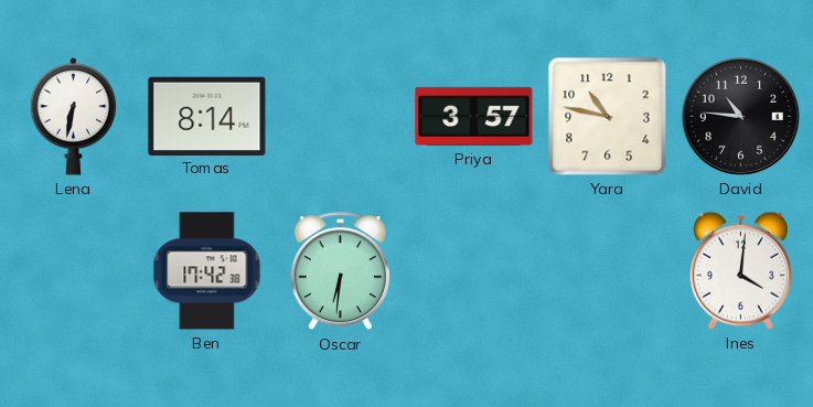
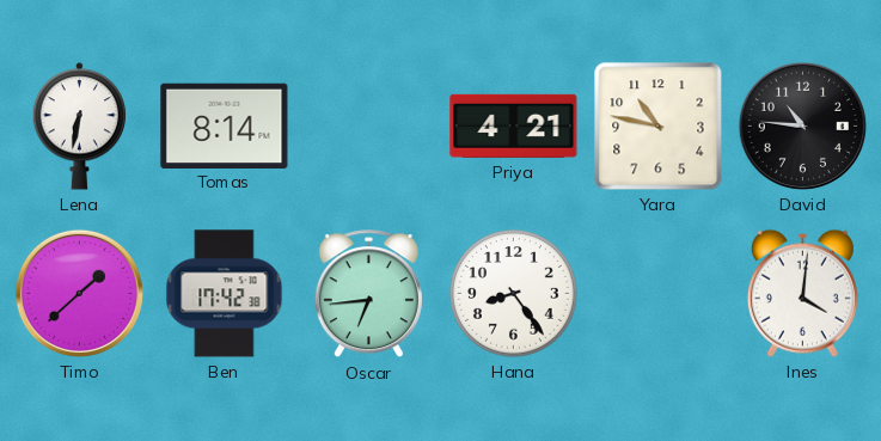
Priya: 3:57 -> 4:21 (514, 125)
Timo: none -> 1:38 (79, 293)
Oscar: 6:31 -> 6:44 (368, 294)
Hana: none -> 8:24 (514, 294)
